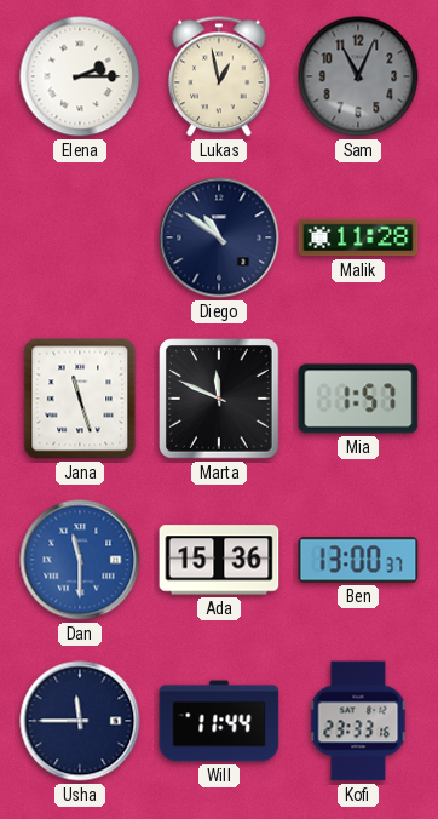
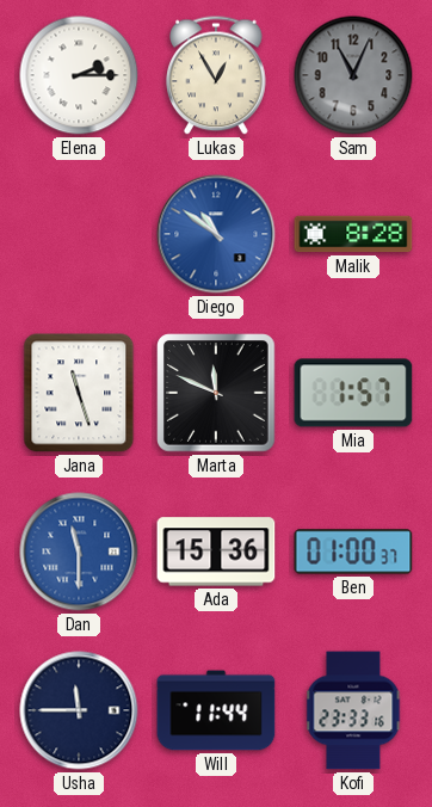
Lukas: 12:58 -> 12:55 (217, 75)
Diego dial: navy -> blue (216, 234)
Malik: 11:28 -> 8:28 (353, 234)
Ben: 13:00 -> 01:00 (353, 552)
